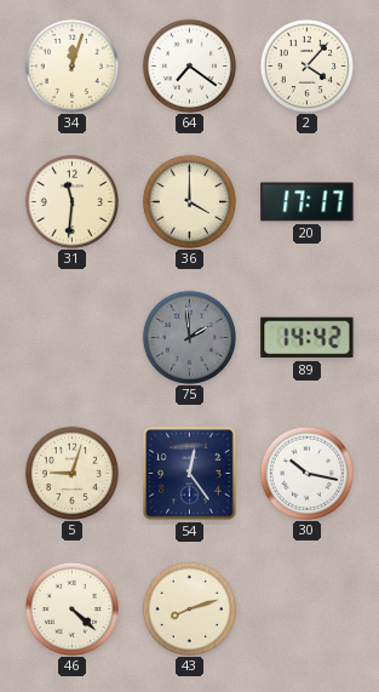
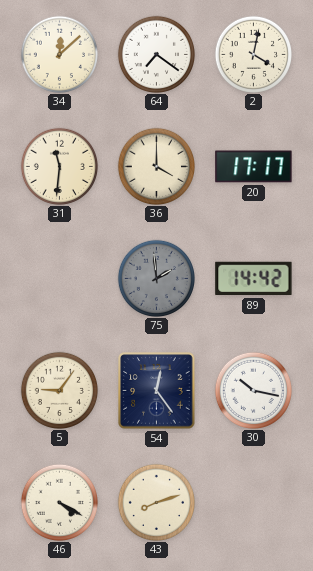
34: 12:03 -> 12:08 (59, 54)
2: 4:07 -> 4:02 (253, 54)
5: 9:03 -> 9:06 (59, 390)
46: 4:22 -> 4:20 (59, 502)
